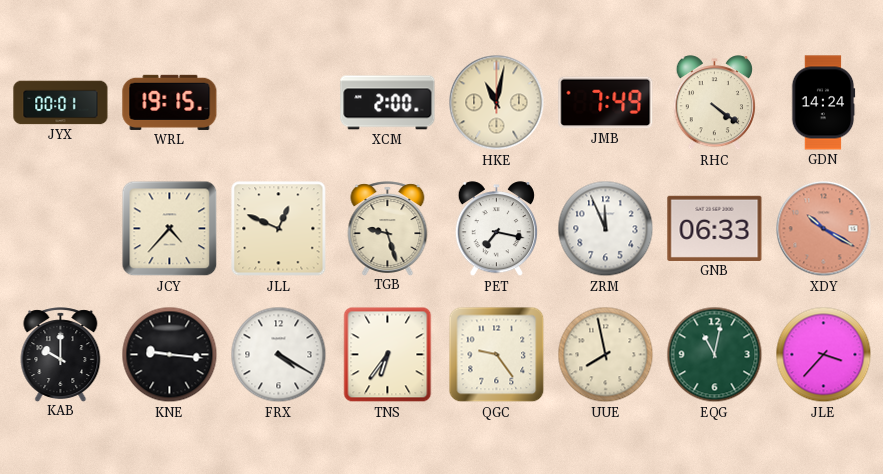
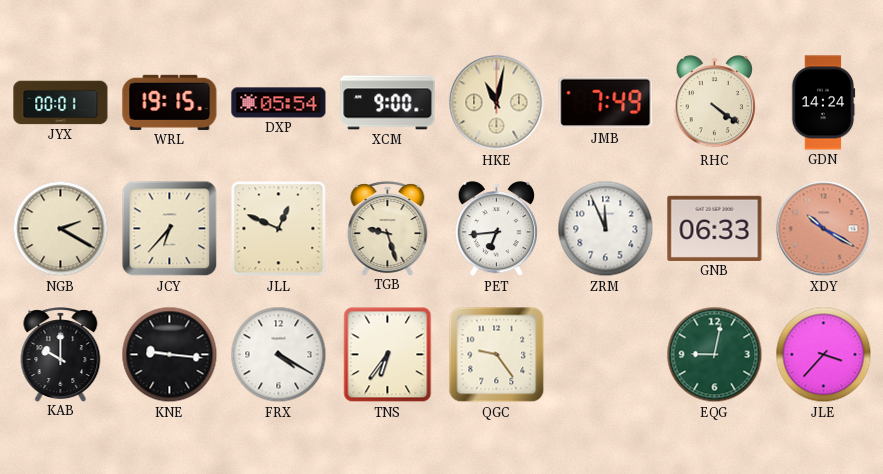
DXP: none -> 05:54 (279, 103)
XCM: 2:00 -> 9:00 (388, 103)
NGB: none -> 2:20 (61, 229)
JCY: 4:37 -> 6:37 (170, 229)
PET: 7:17 -> 6:44 (496, 229)
UUE: 7:58 -> none (606, 355)
EQG: 11:02 -> 9:02 (715, 355)
